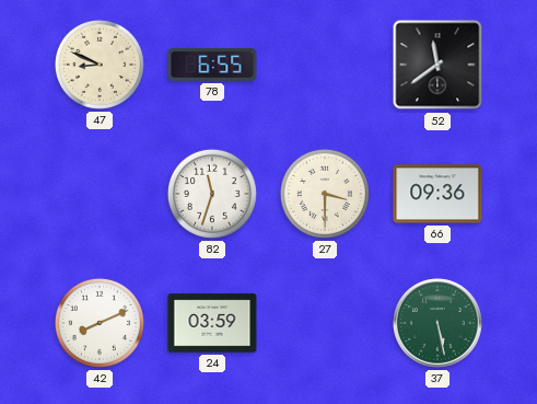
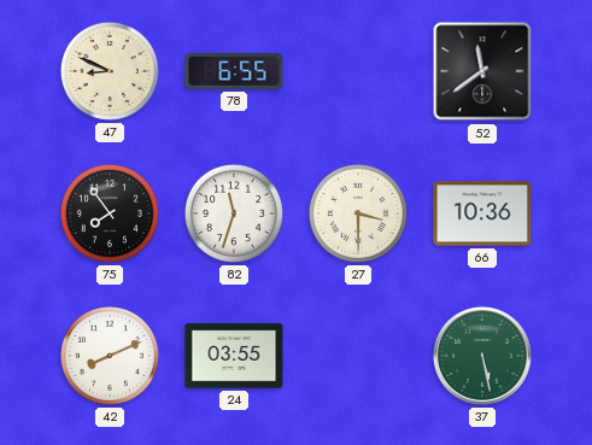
75: none -> 7:54 (110, 213)
66: 09:36 -> 10:36 (482, 213)
24: 03:59 -> 03:55 (234, 356)
